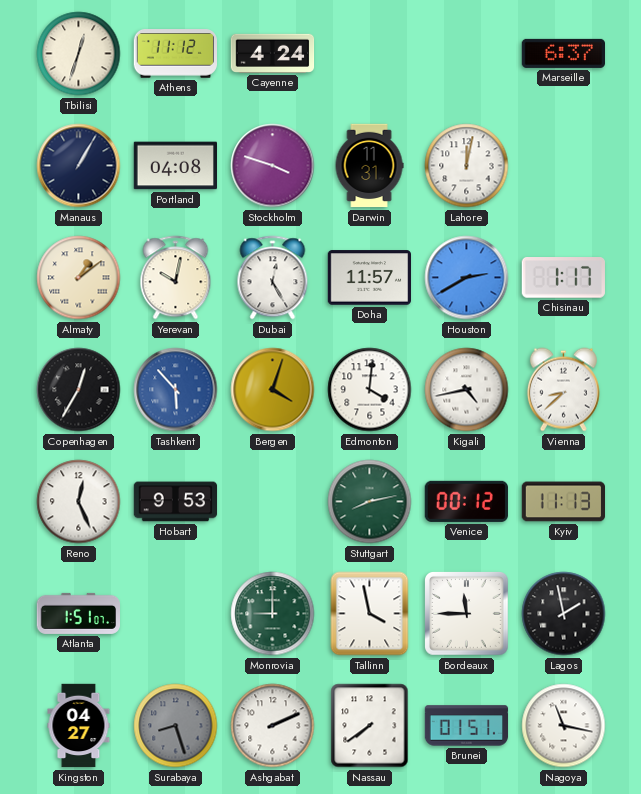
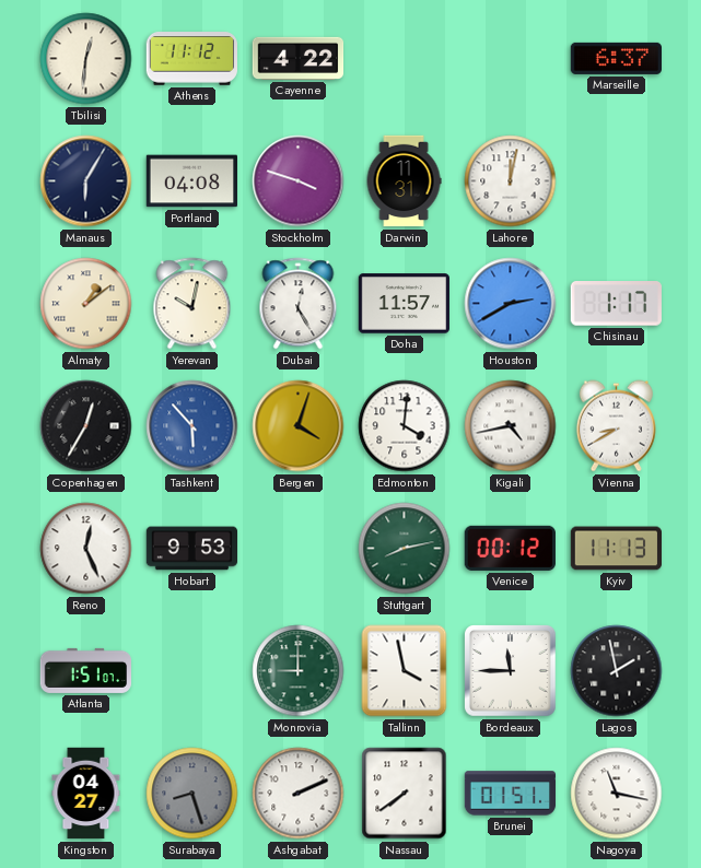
Tbilisi: 12:33 -> 12:31 (86, 59)
Cayenne: 4:24 -> 4:22 (299, 58)
Manaus: 1:05 -> 6:05 (86, 181)
Vienna: 8:38 -> 8:40 (616, 426)
